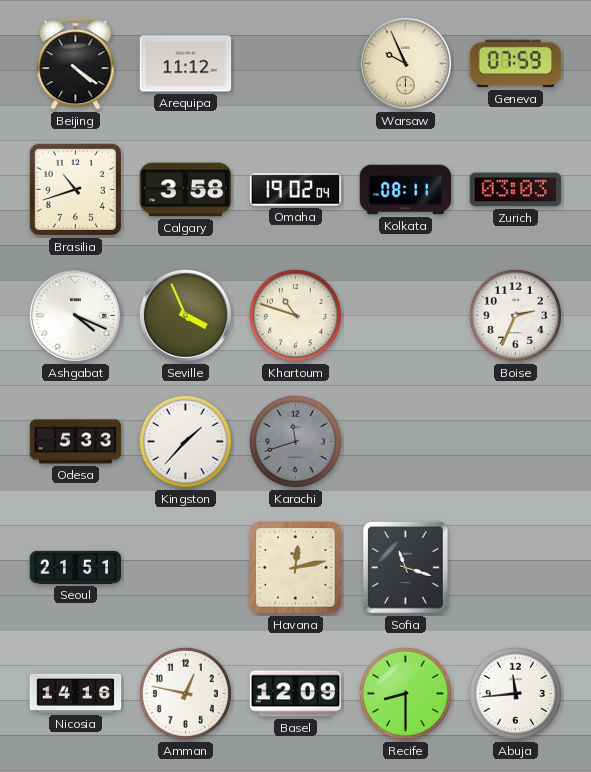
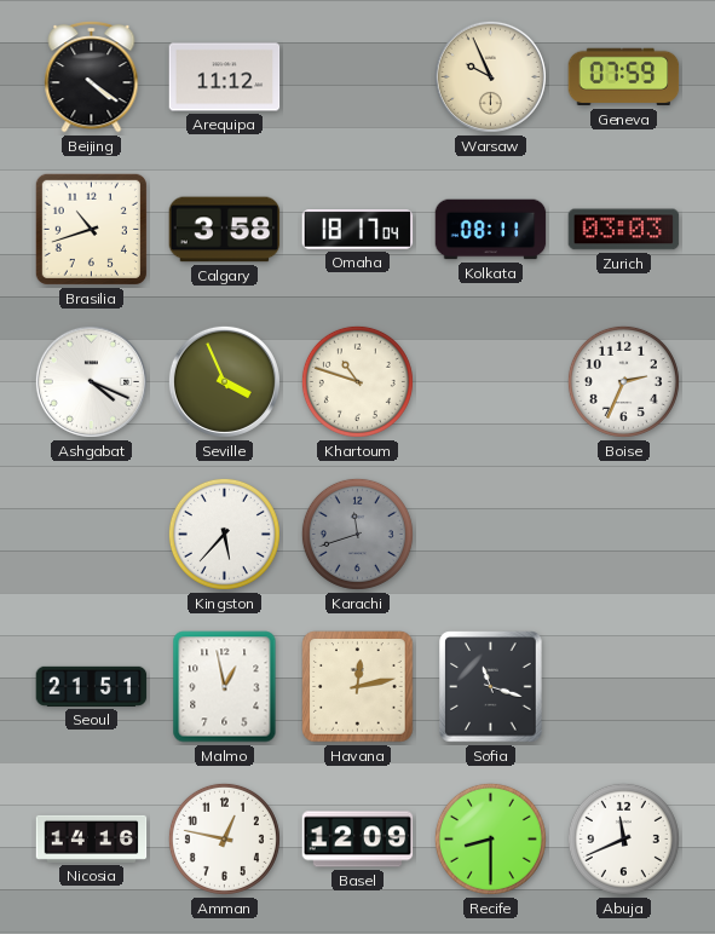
Omaha: 19:02 -> 18:17 (358, 230)
Odesa: 5:33 -> none (76, 442)
Kingston: 1:37 -> 5:37 (224, 534)
Malmo: none -> 12:58 (225, 687)
Abuja: 11:44 -> 11:41 (623, 838)
